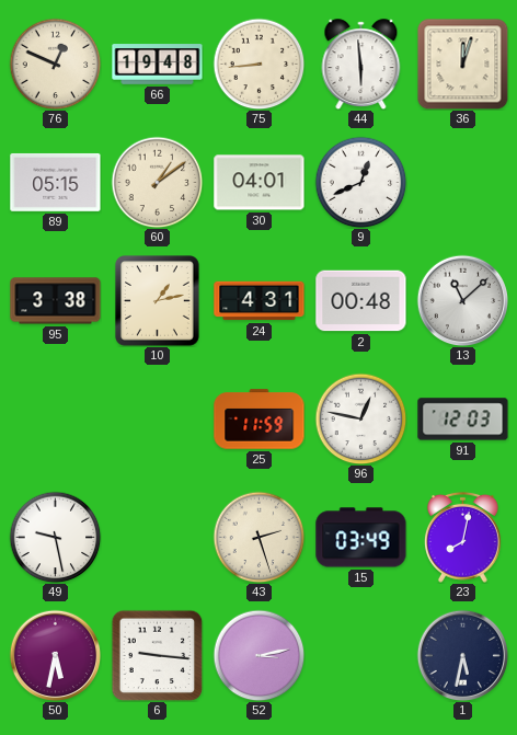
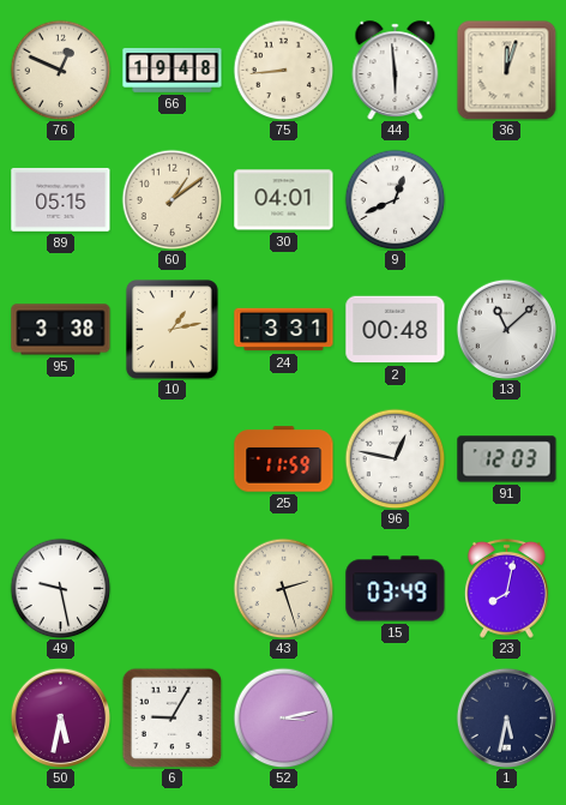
24: 4:31 -> 3:31 (284, 330)
6: 9:16 -> 9:05 (171, 717)
